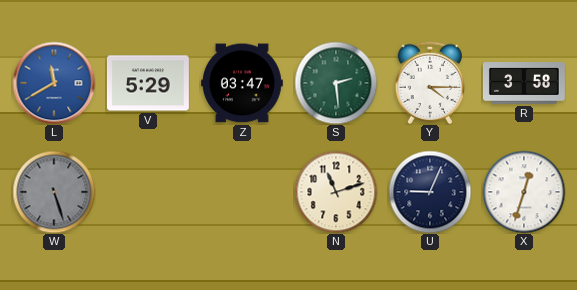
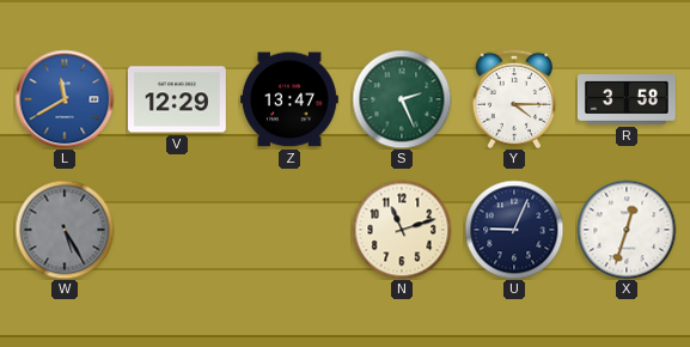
V: 5:29 -> 12:29 (177, 99)
Z: 03:47 -> 13:47 (289, 99)
S: 2:29 -> 2:26 (402, 99)
W: 5:27 -> 5:25 (65, 230)
